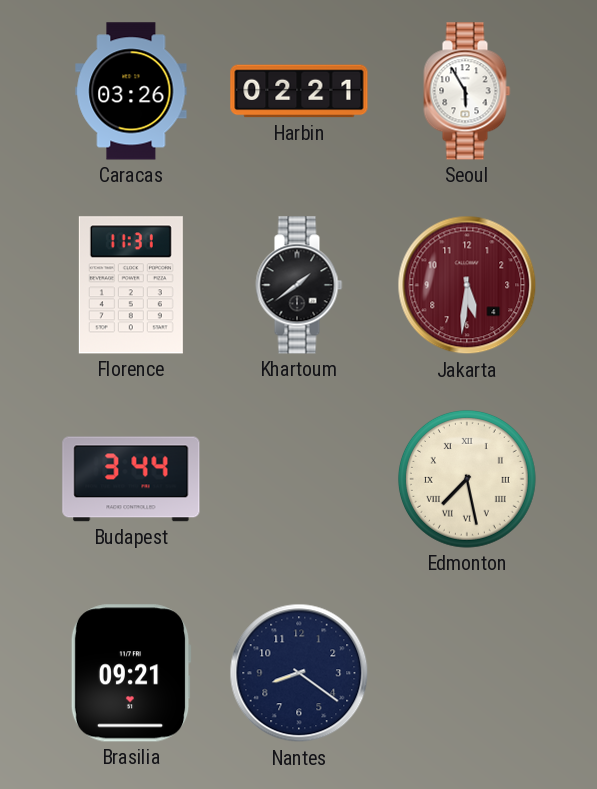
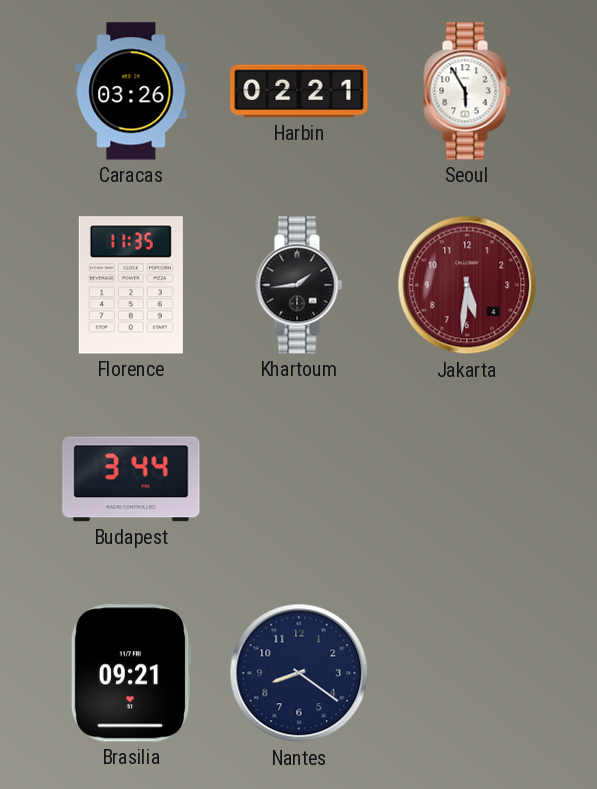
Florence: 11:31 -> 11:35 (131, 285)
Khartoum: 1:39 -> 1:44 (299, 285)
Edmonton: 7:28 -> none (467, 479)
